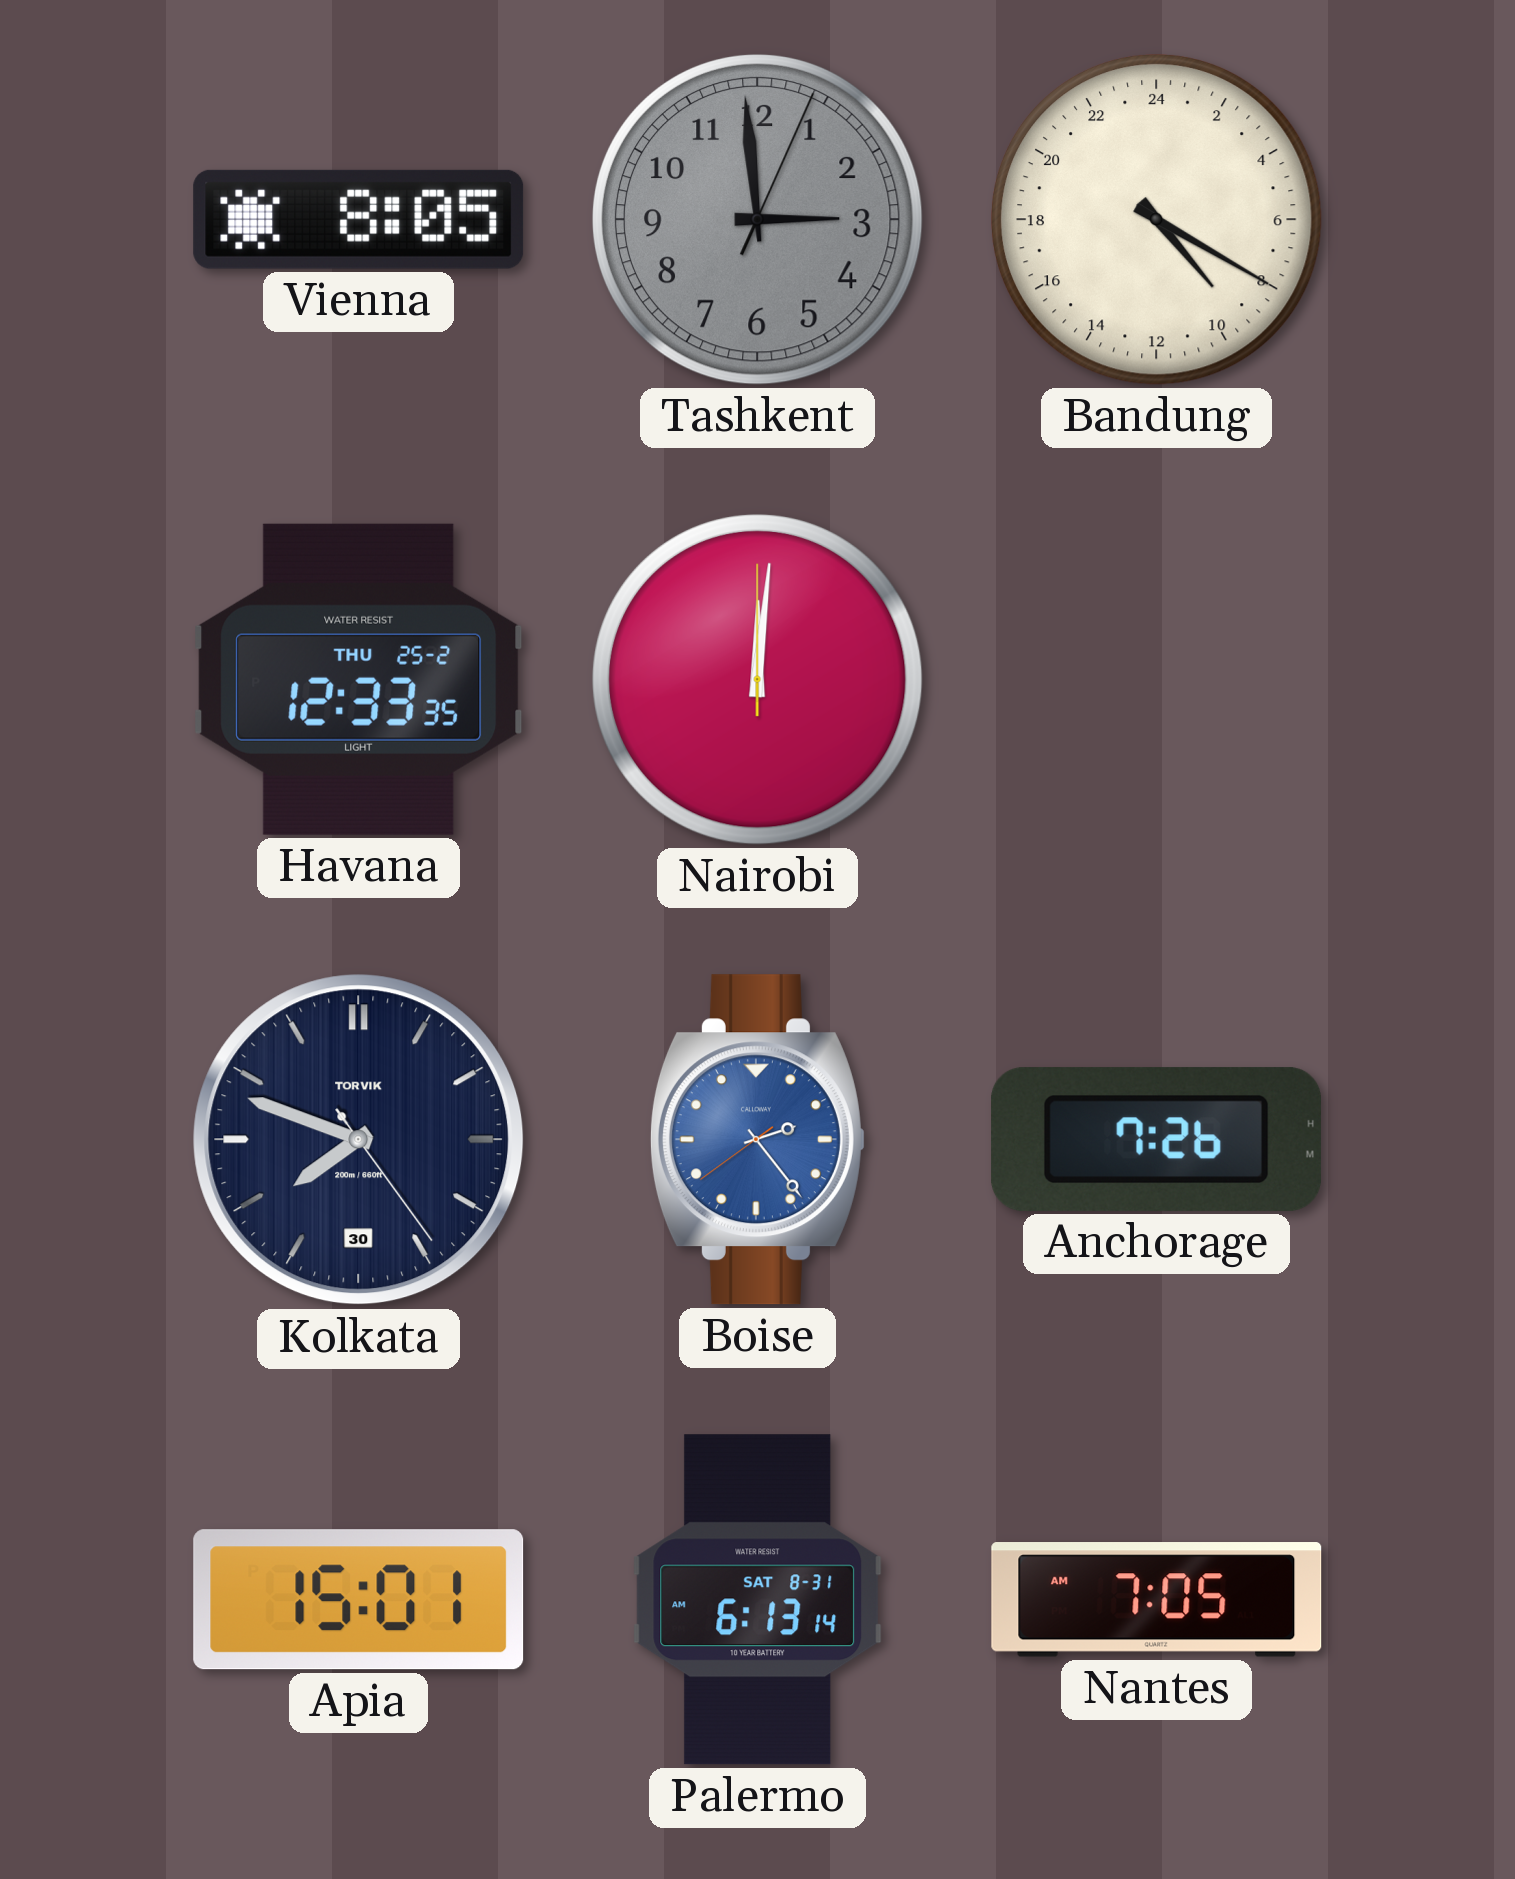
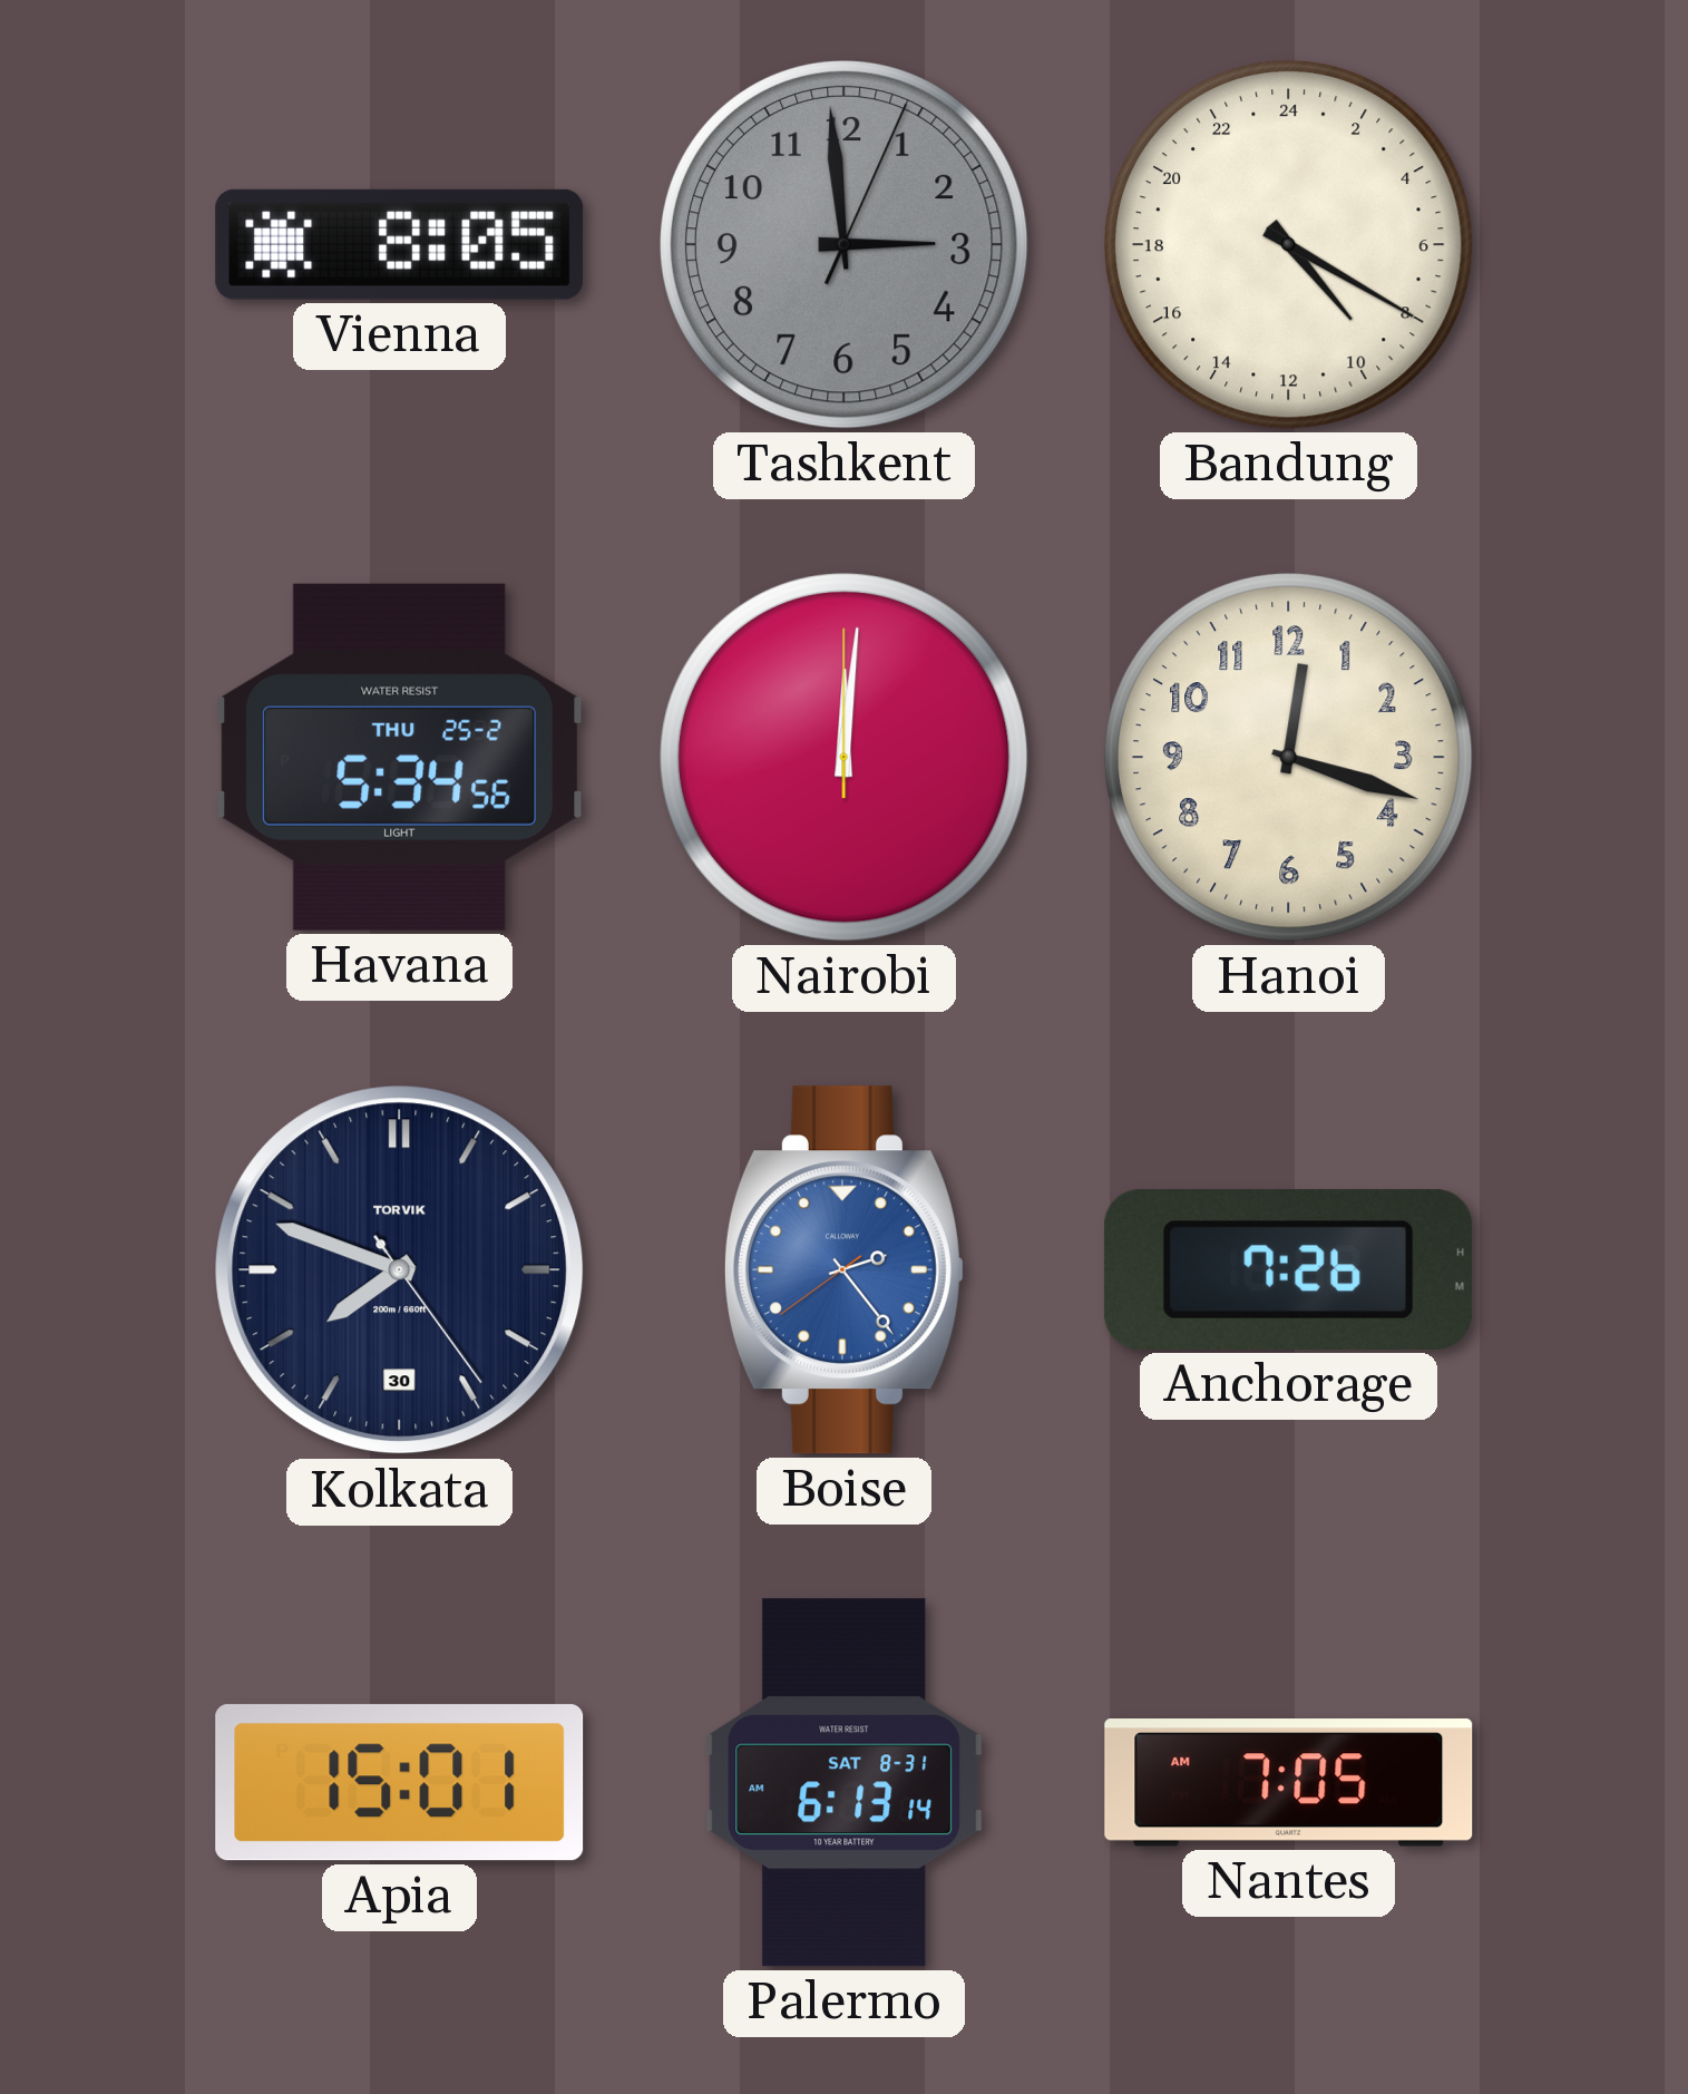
Havana: 12:33 -> 5:34 (400, 757)
Hanoi: none -> 12:18 (1288, 757)
